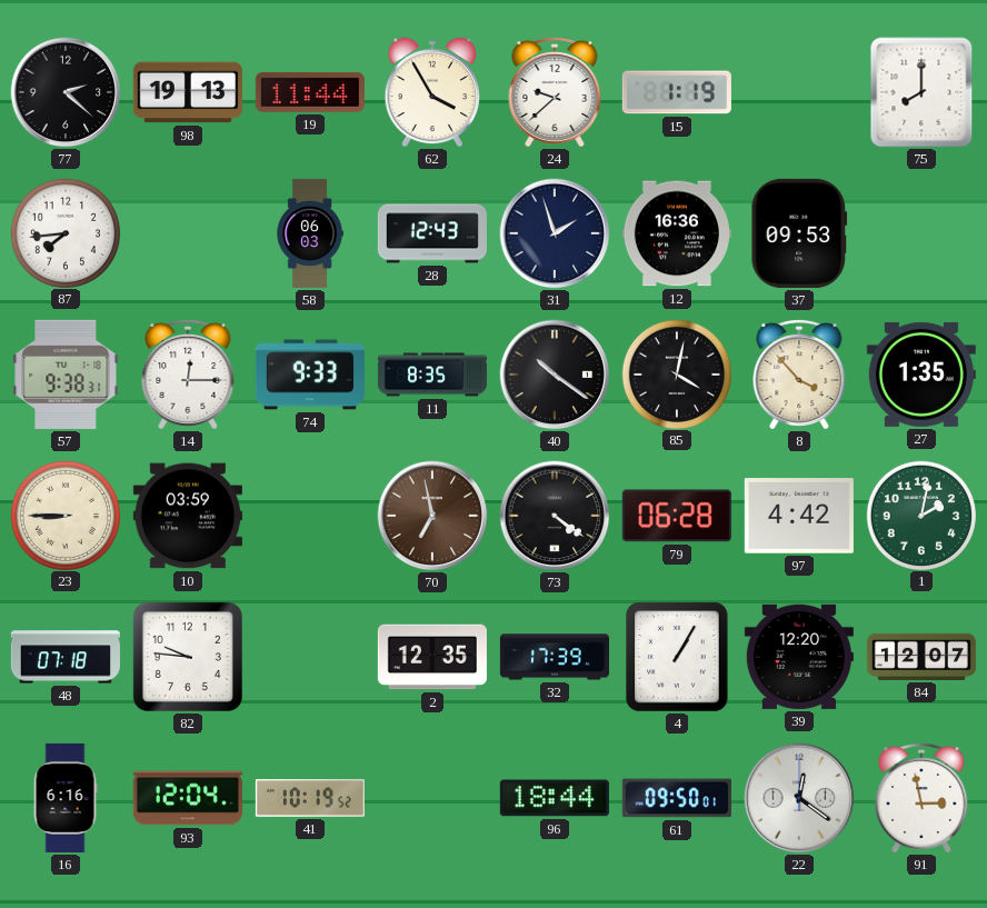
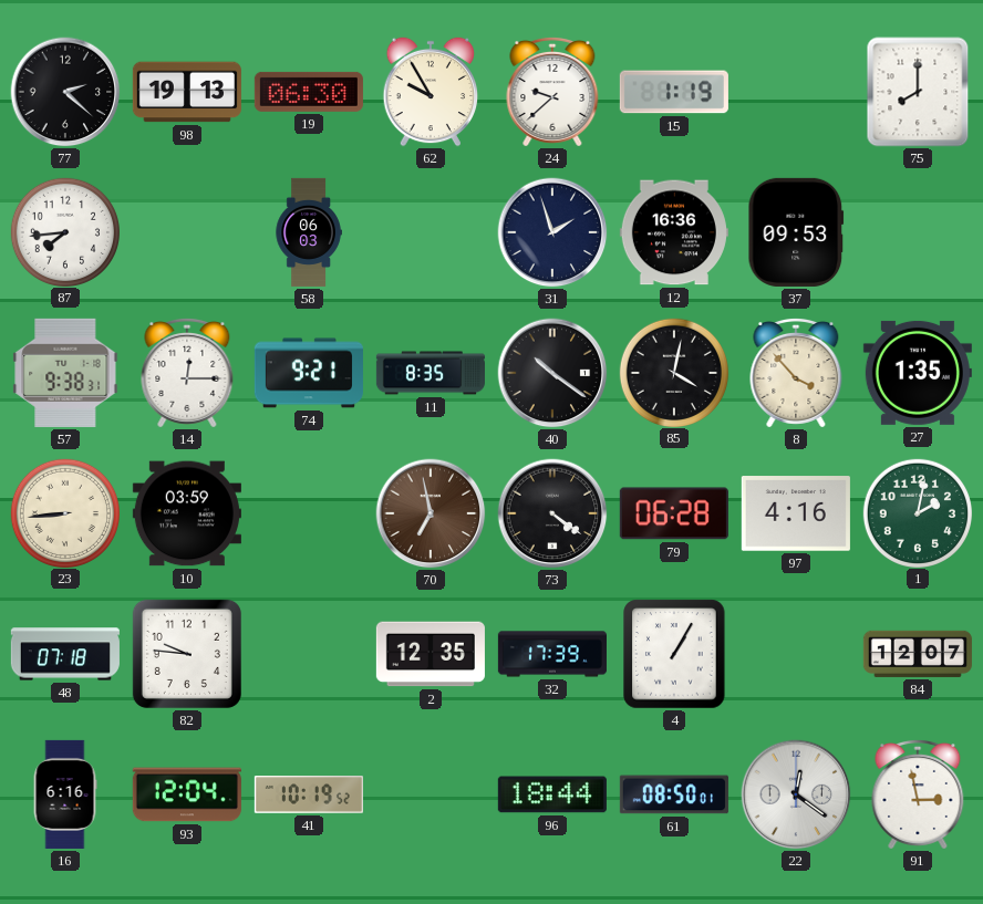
19: 11:44 -> 06:30 (309, 92)
62: 3:55 -> 9:55 (431, 92)
28: 12:43 -> none (432, 233)
74: 9:33 -> 9:21 (309, 373)
23: 8:45 -> 8:44 (64, 512)
97: 4:42 -> 4:16 (796, 513)
39: 12:20 -> none (799, 657)
61: 09:50 -> 08:50 (674, 794)
